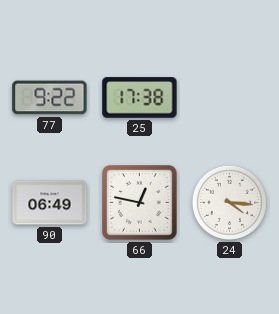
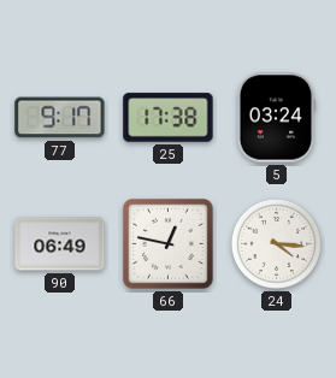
77: 9:22 -> 9:17 (60, 118)
5: none -> 03:24 (276, 118)
